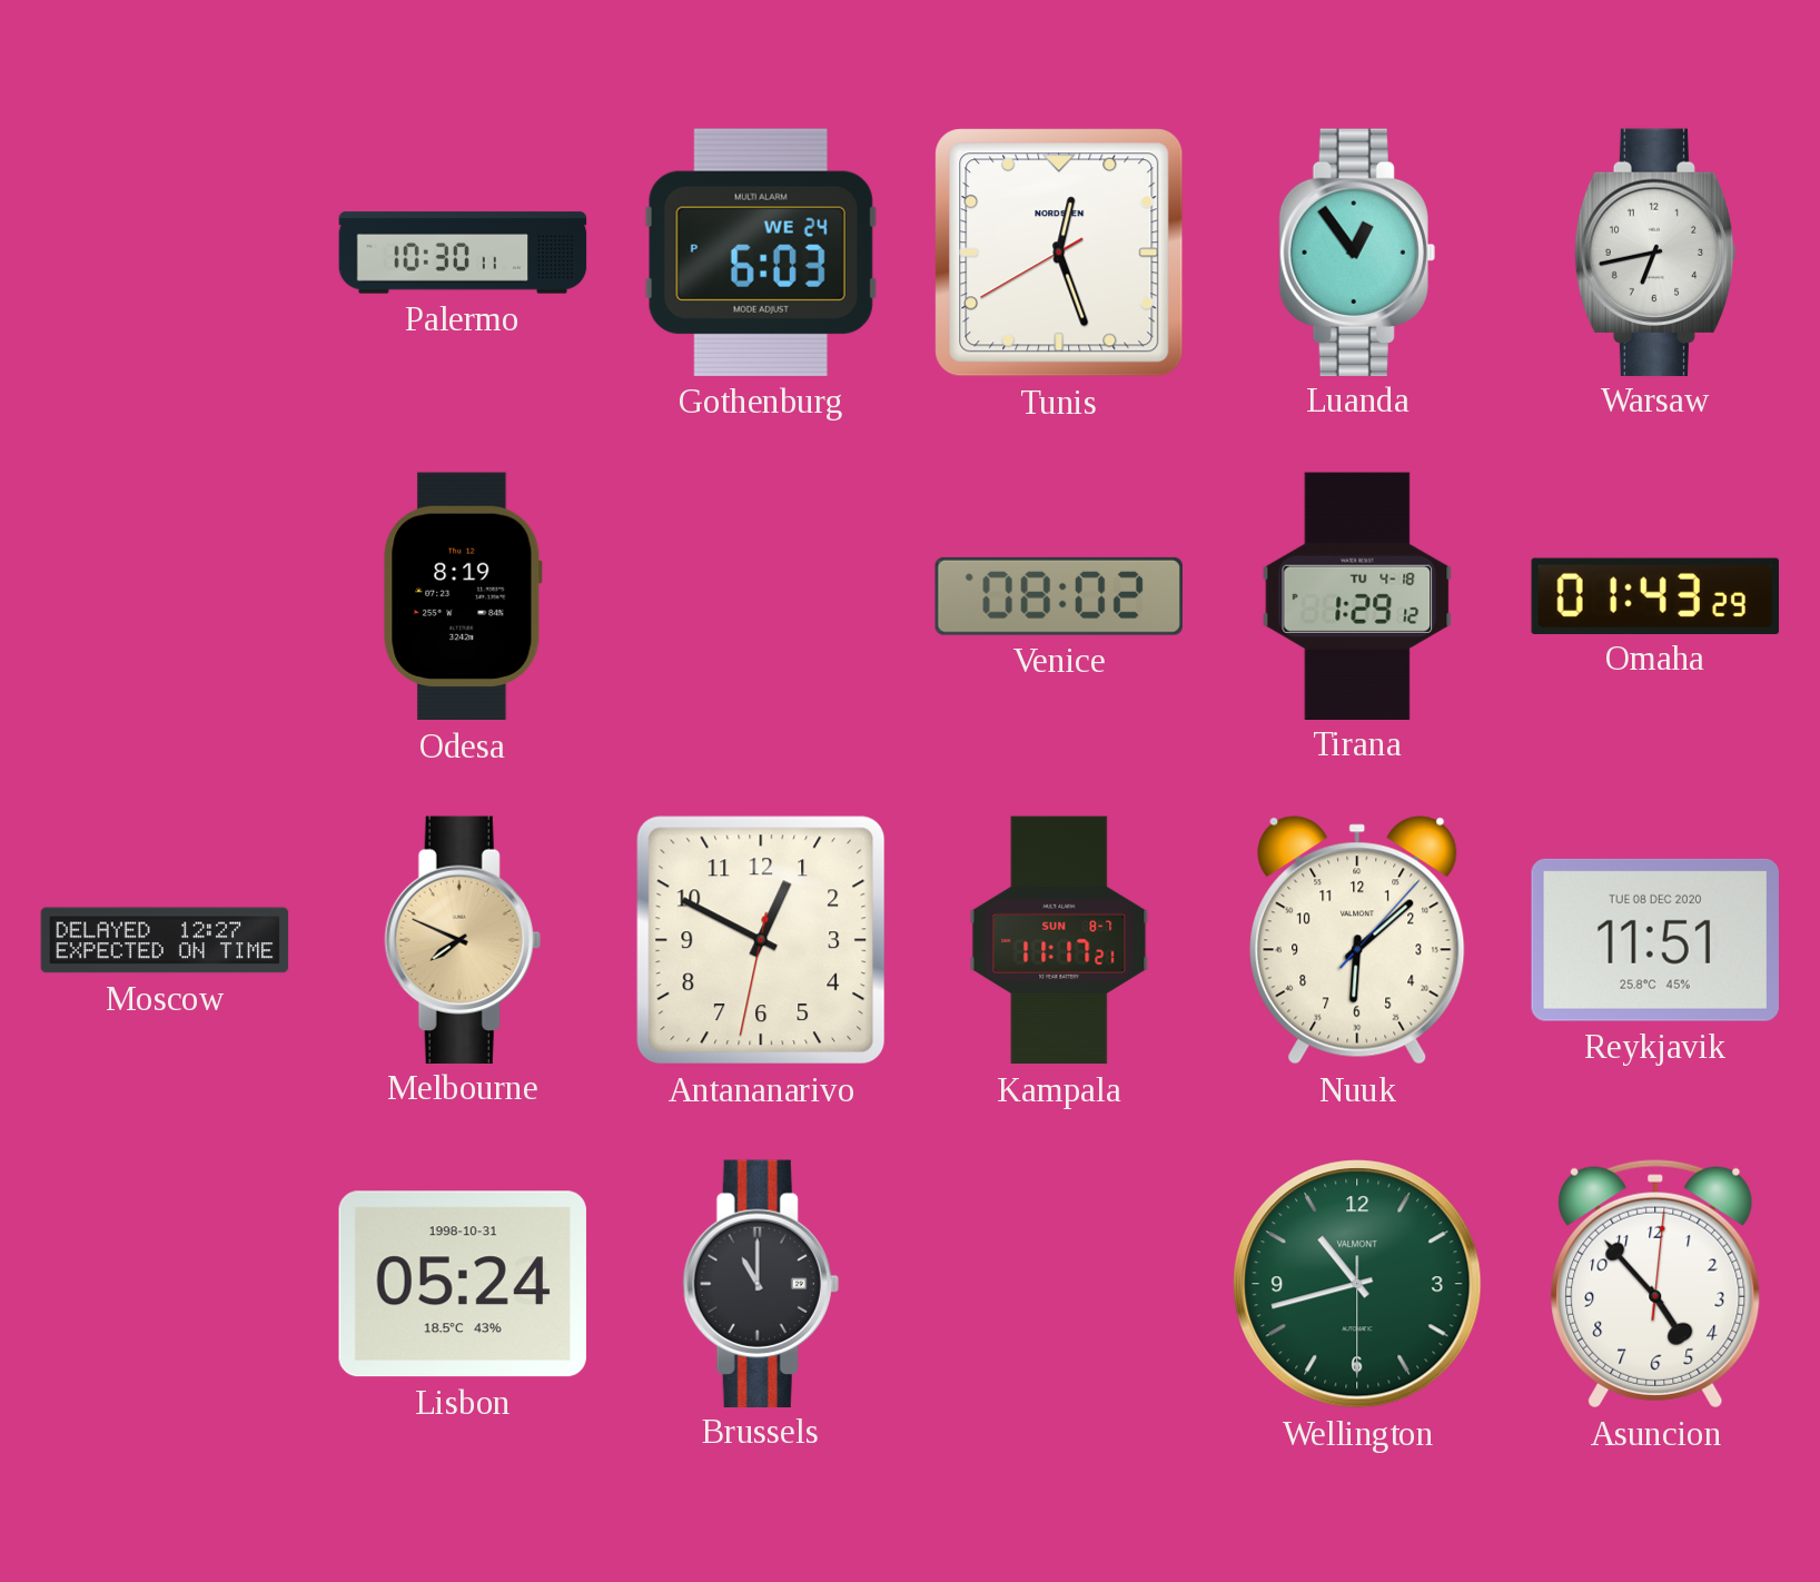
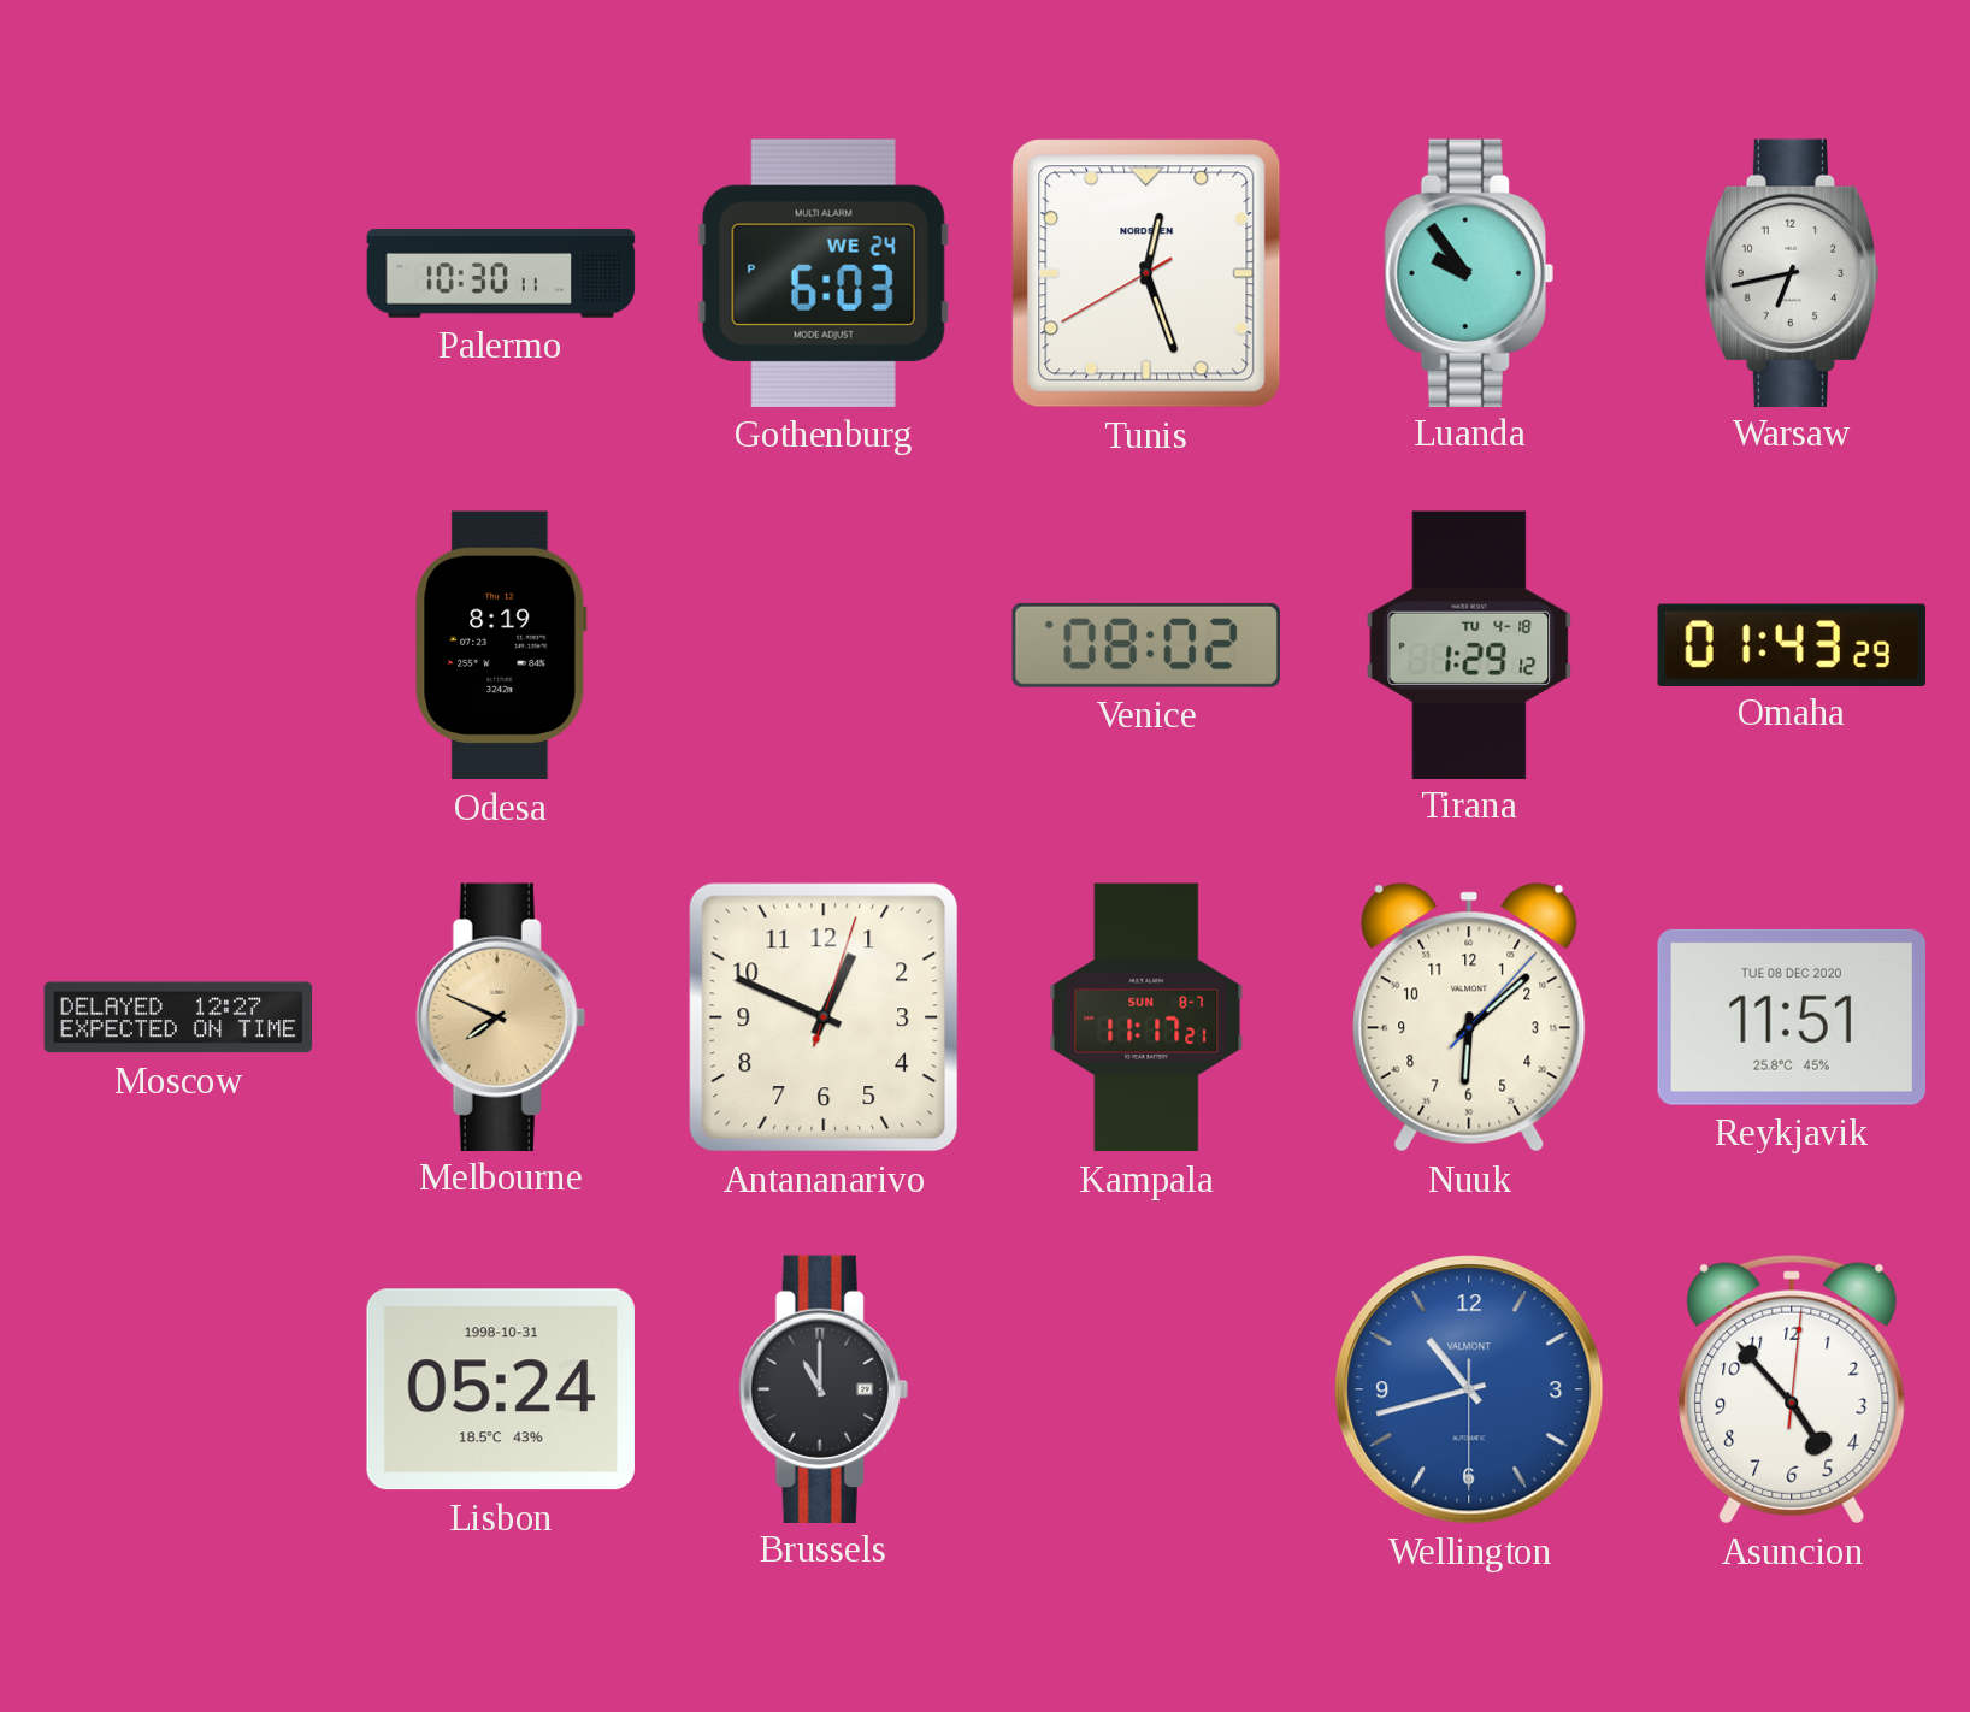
Luanda: 12:54 -> 9:54 (1469, 272)
Antananarivo: 12:49:32 -> 12:49:03 (824, 1017)
Wellington dial: green -> blue (1469, 1389)
